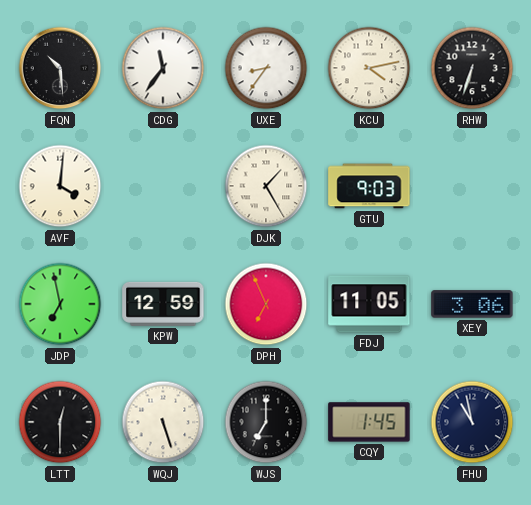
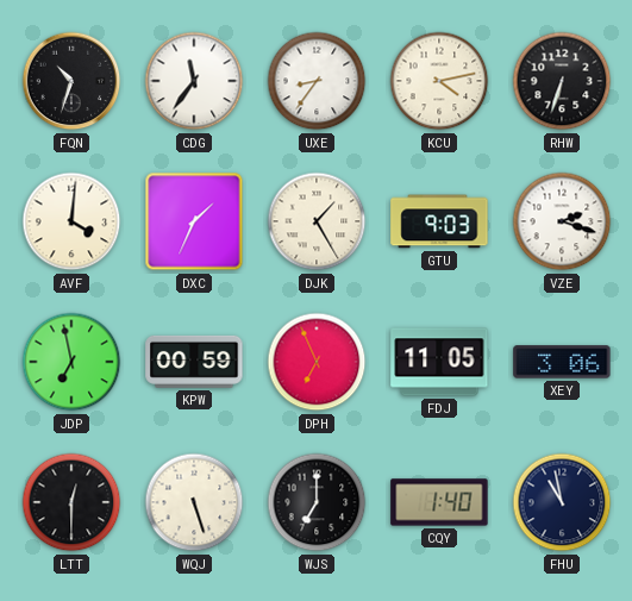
FQN: 10:29 -> 10:33 (71, 81)
DXC: none -> 1:34 (194, 221)
VZE: none -> 2:18 (562, 221)
KPW: 12:59 -> 00:59 (194, 362)
CQY: 1:45 -> 1:40 (439, 502)
